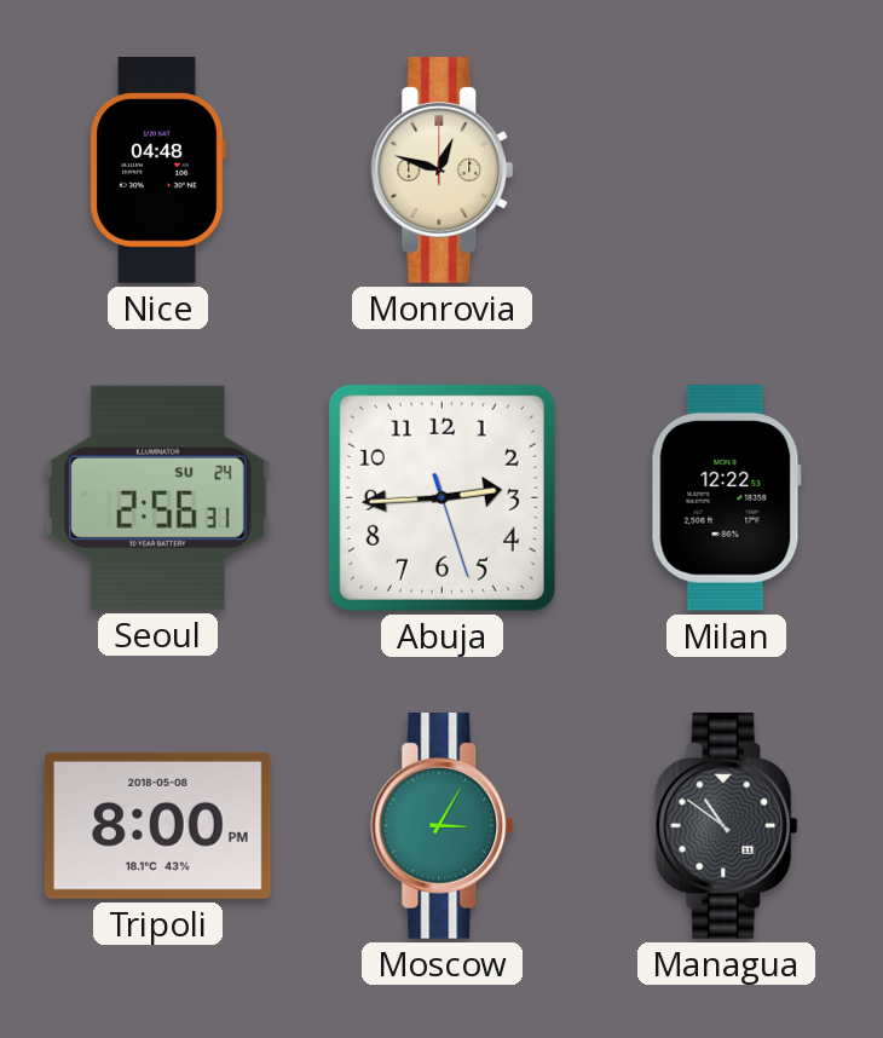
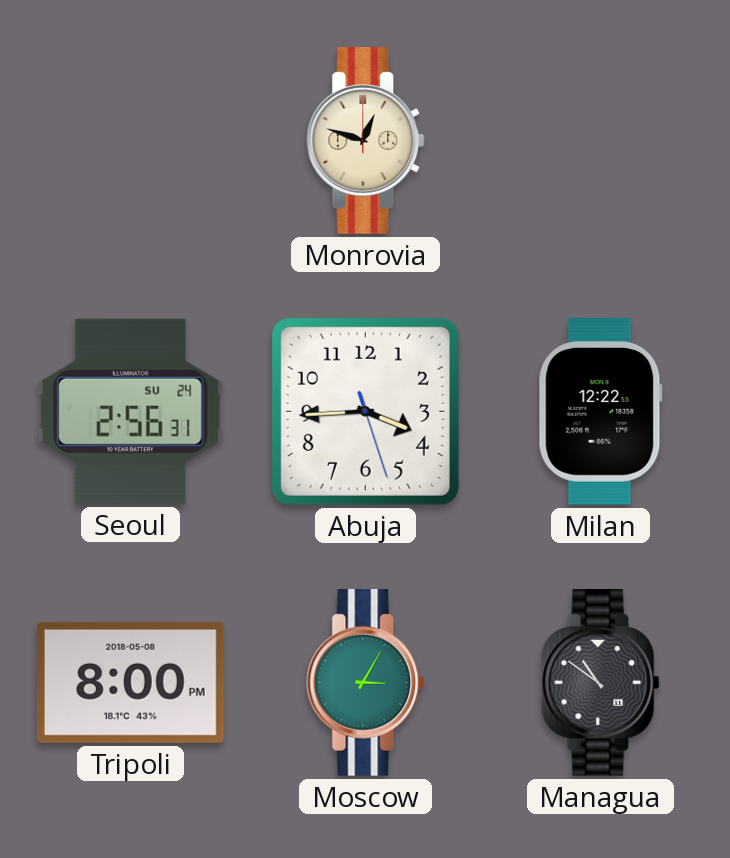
Nice: 04:48 -> none (157, 171)
Abuja: 2:44 -> 3:44 (365, 411)
